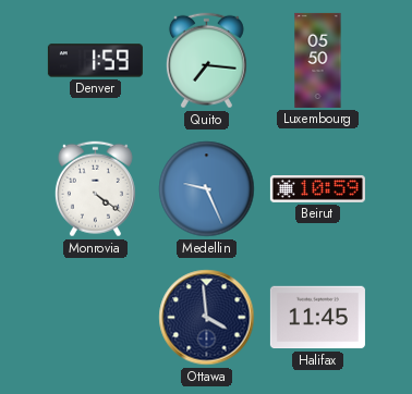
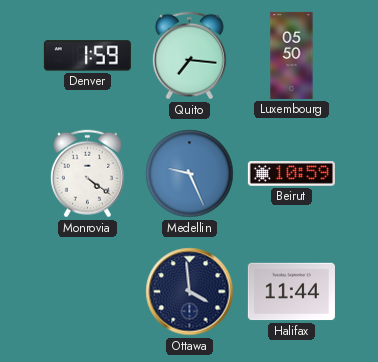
Halifax: 11:45 -> 11:44 (291, 292)
